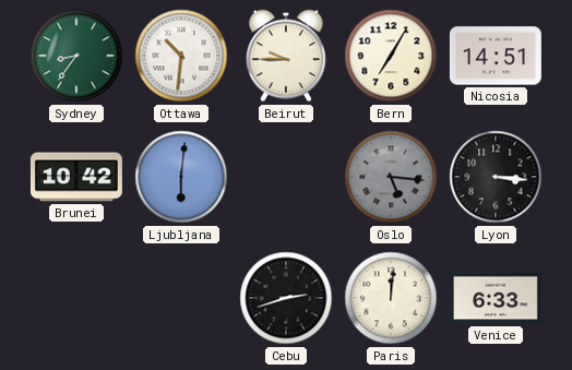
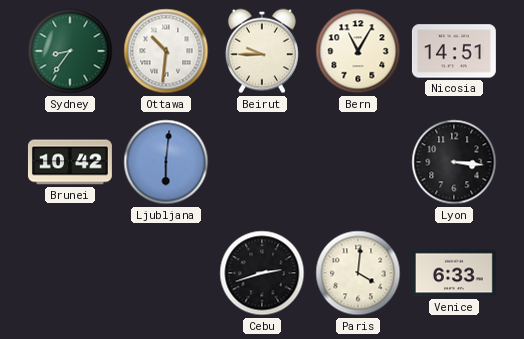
Bern: 7:05 -> 11:05 (358, 51)
Oslo: 5:16 -> none (391, 177)
Paris: 12:01 -> 4:01 (358, 273)
